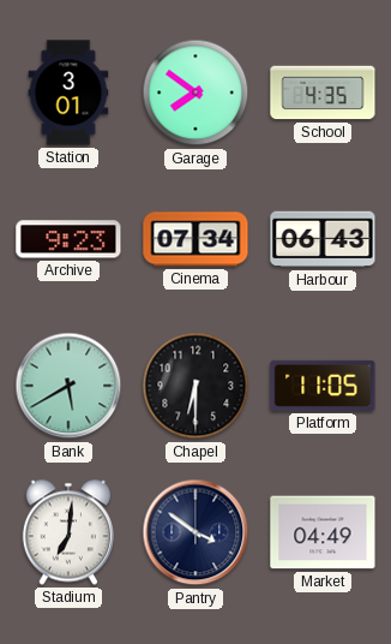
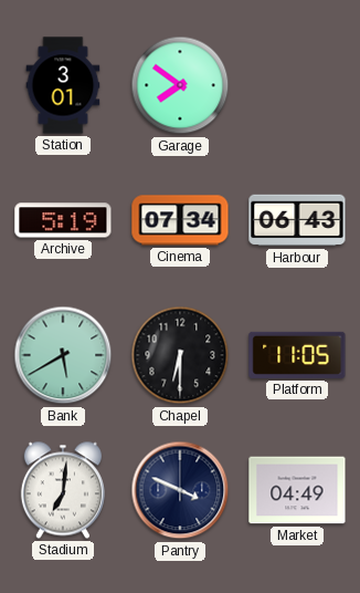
School: 4:35 -> none (323, 93)
Archive: 9:23 -> 5:19 (63, 220)
Pantry: 3:51 -> 3:49 (180, 490)
